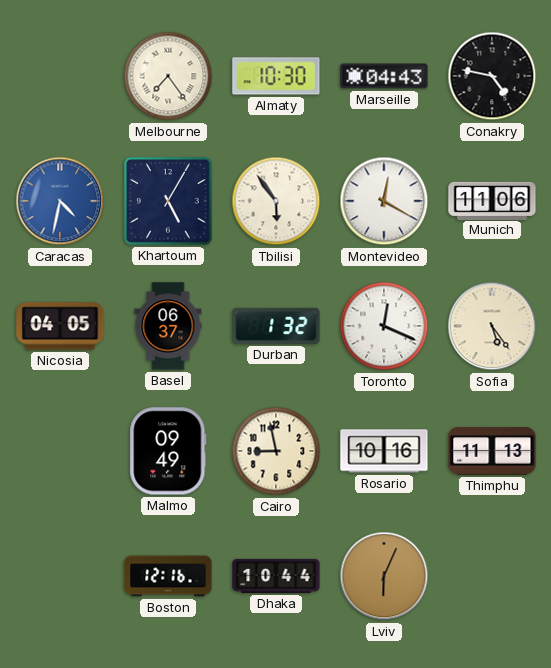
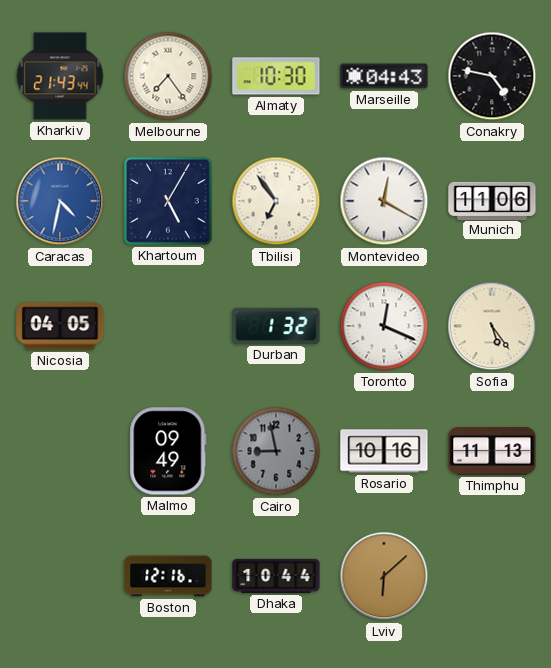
Kharkiv: none -> 21:43 (60, 76)
Tbilisi: 5:54 -> 6:54 (276, 201)
Basel: 06:37 -> none (168, 326)
Cairo dial: cream -> grey (276, 451)
Lviv: 6:04 -> 6:08 (384, 576)
